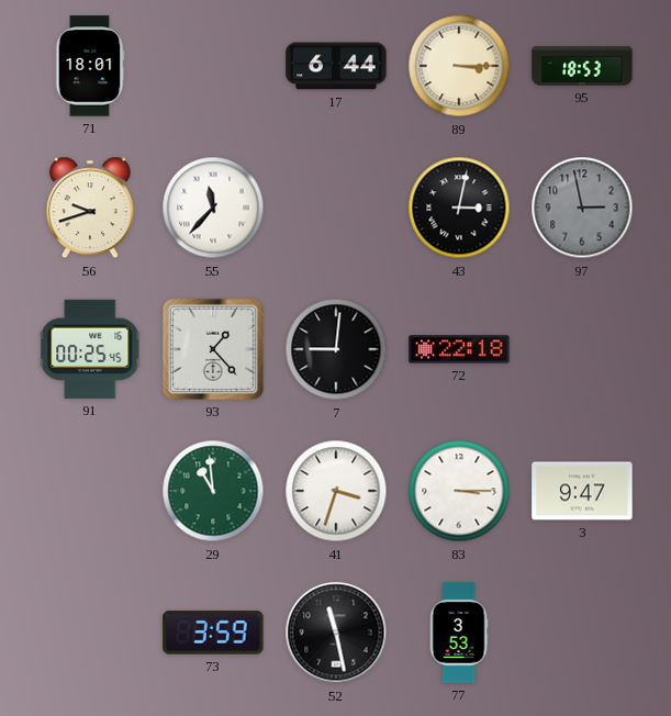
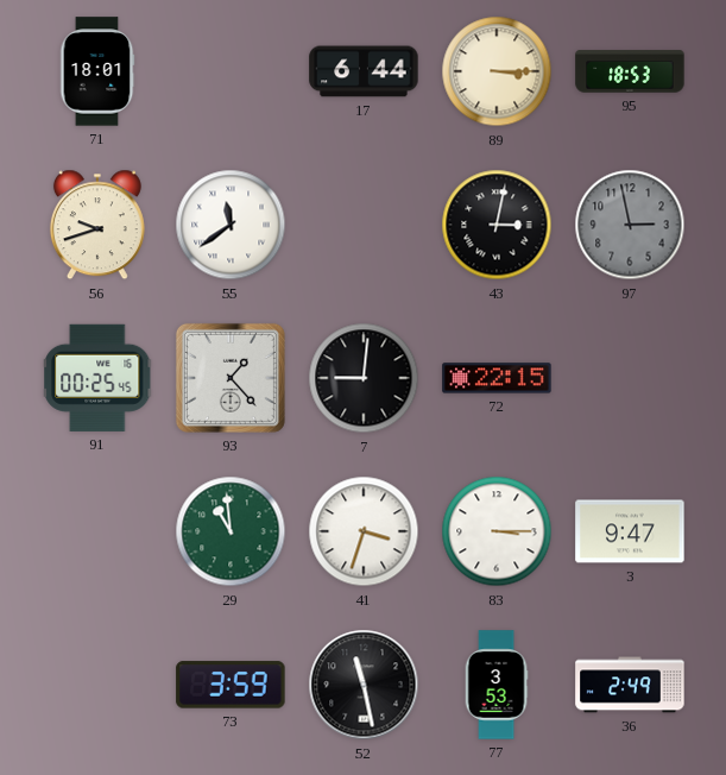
55: 11:37 -> 11:39 (231, 225)
72: 22:18 -> 22:15 (497, 378)
36: none -> 2:49 (630, 685)
